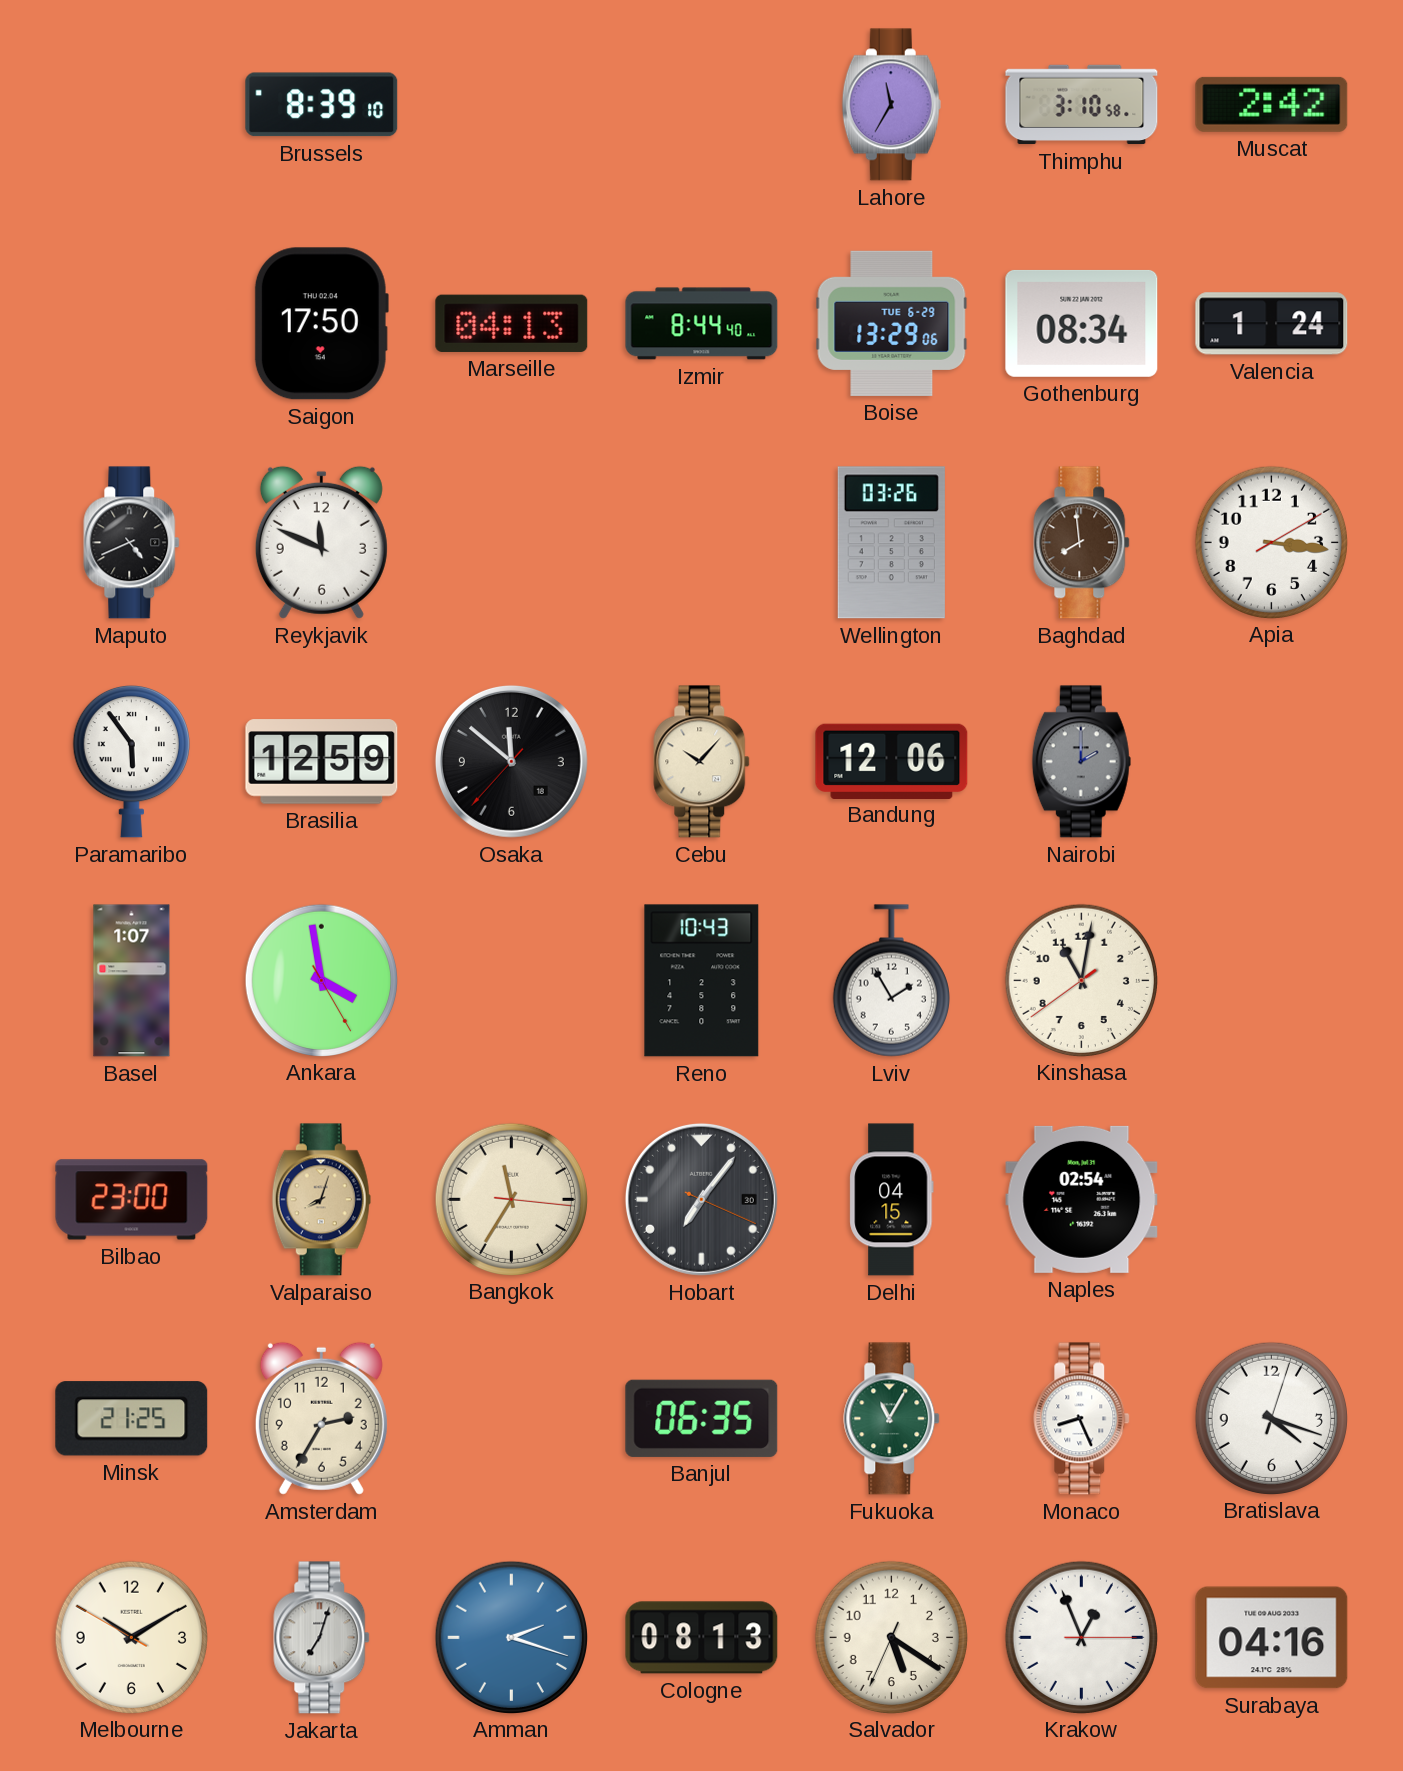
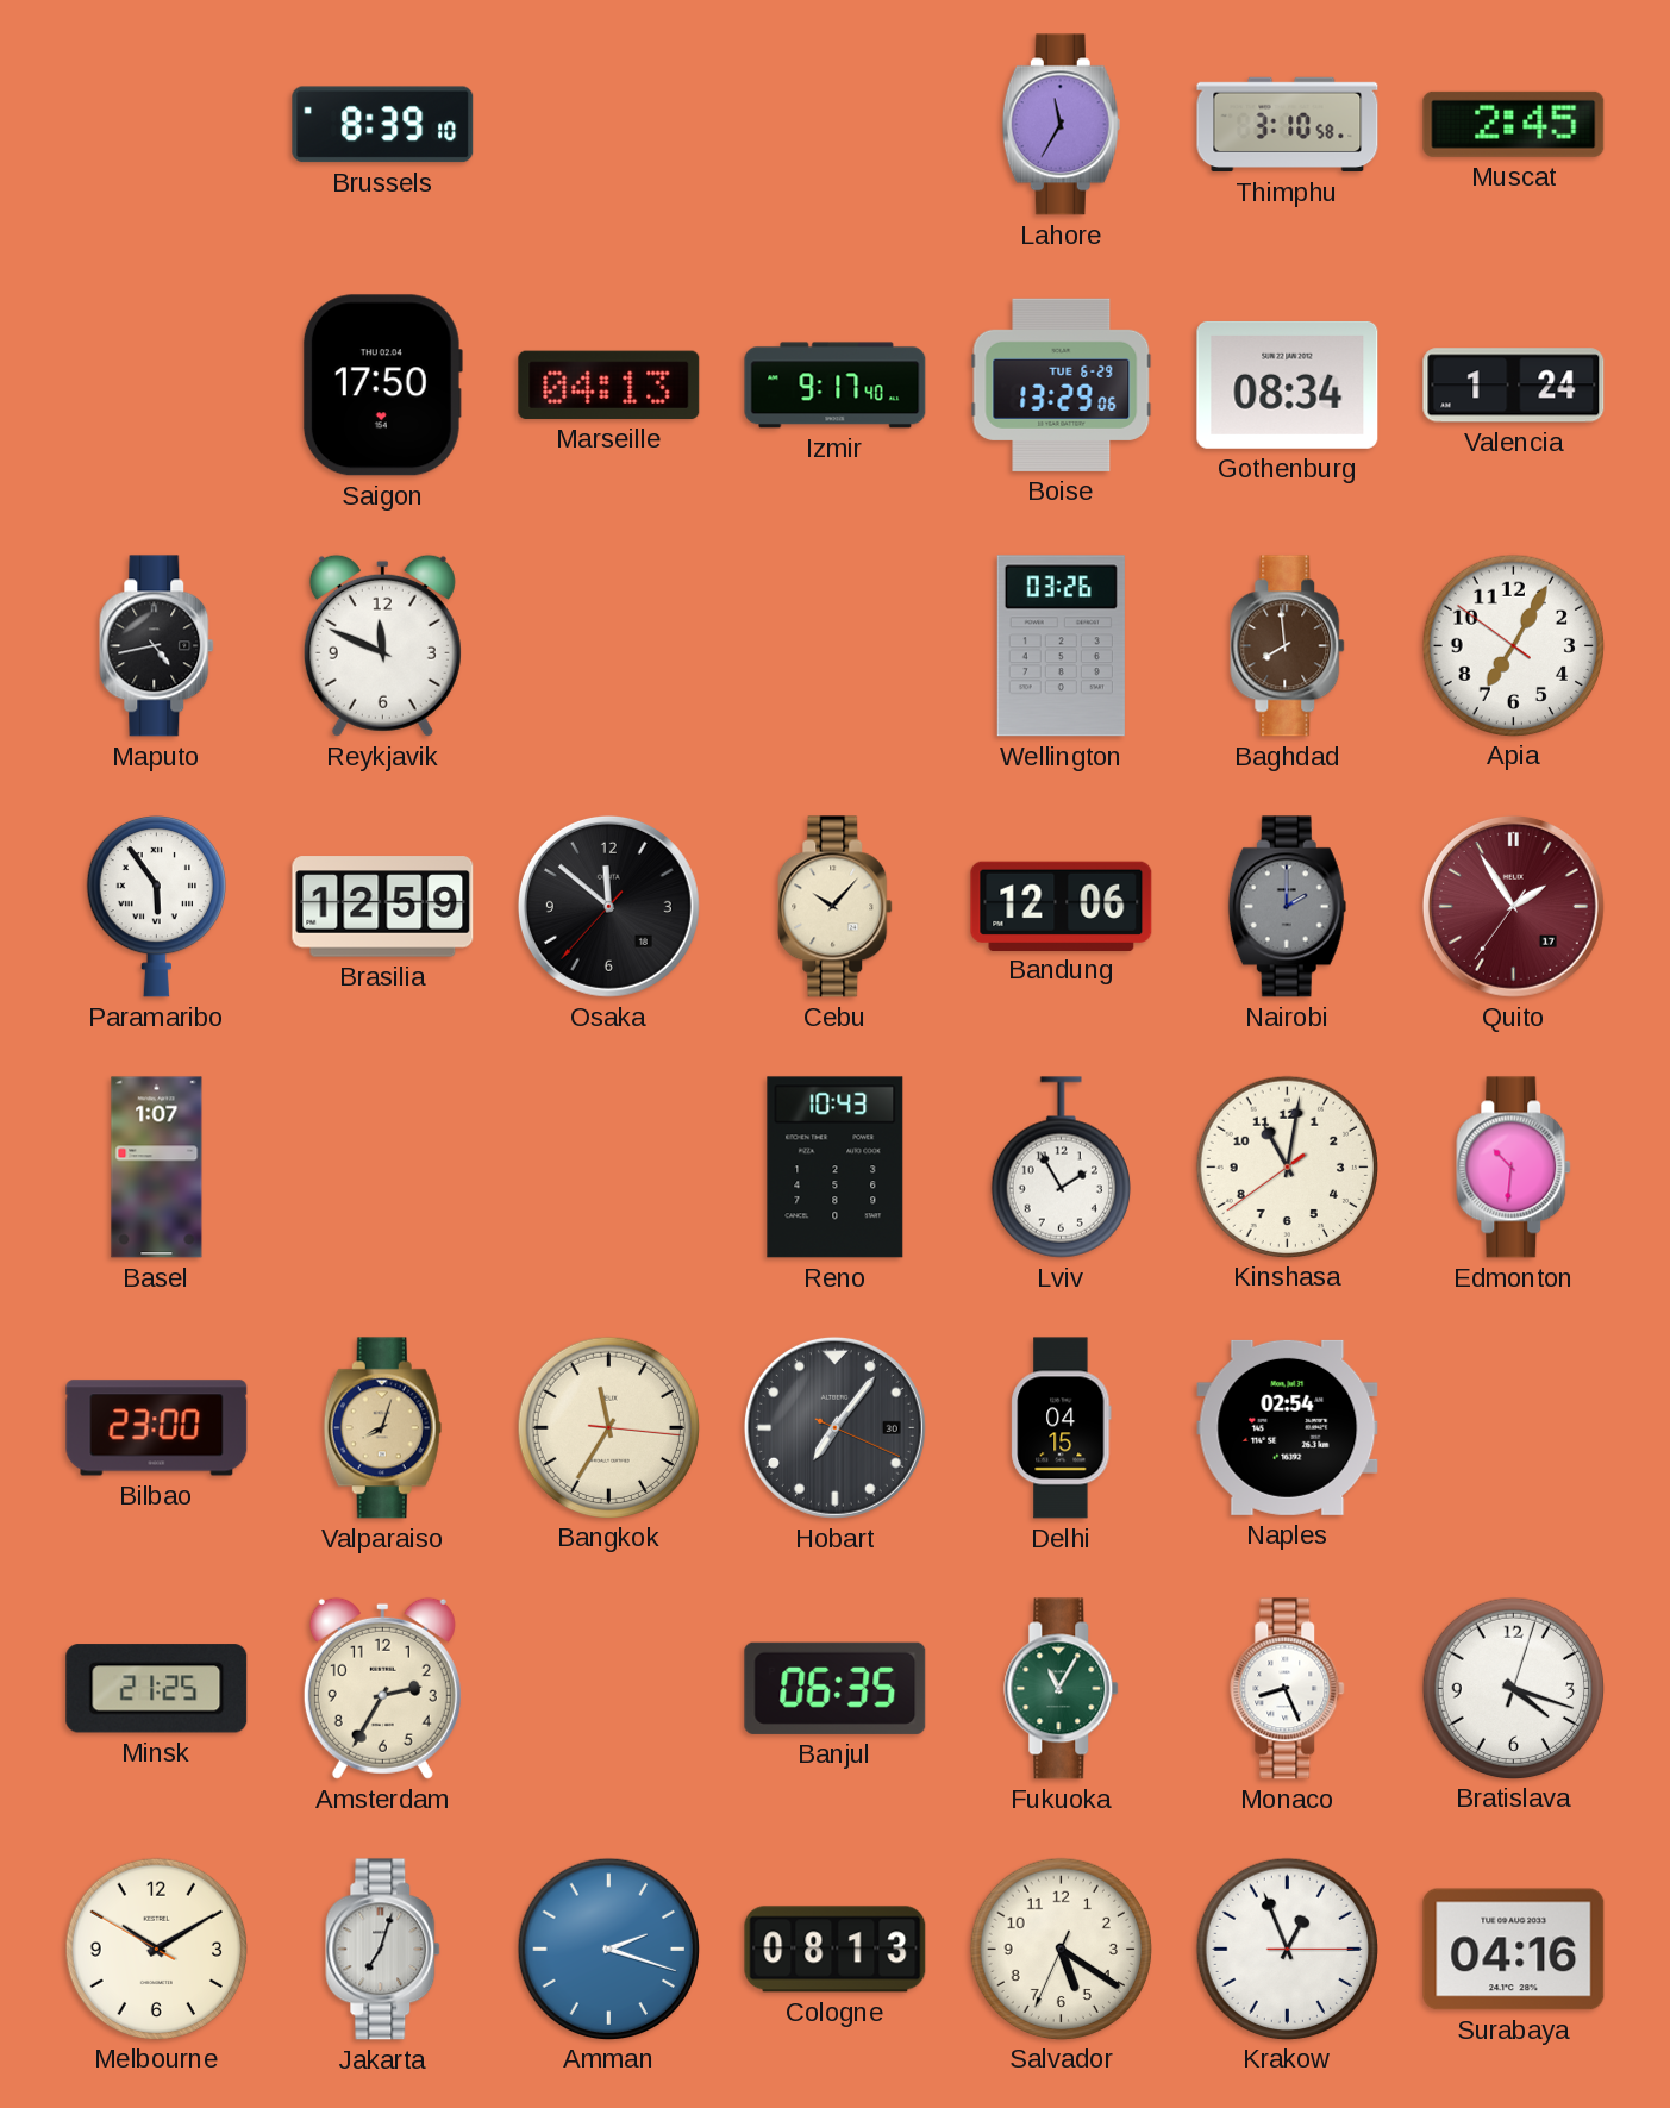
Muscat: 2:42 -> 2:45 (1514, 124)
Izmir: 8:44 -> 9:17 (836, 386)
Maputo: 4:41 -> 4:43 (157, 646)
Apia: 3:16 -> 7:04 (1513, 645)
Quito: none -> 1:54 (1513, 906)
Ankara: 3:58 -> none (321, 980)
Edmonton: none -> 10:31 (1514, 1168)
